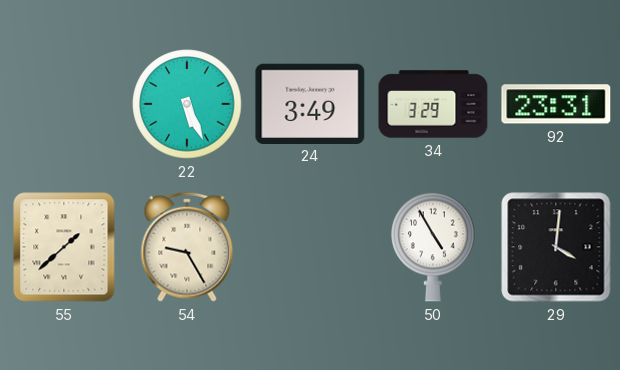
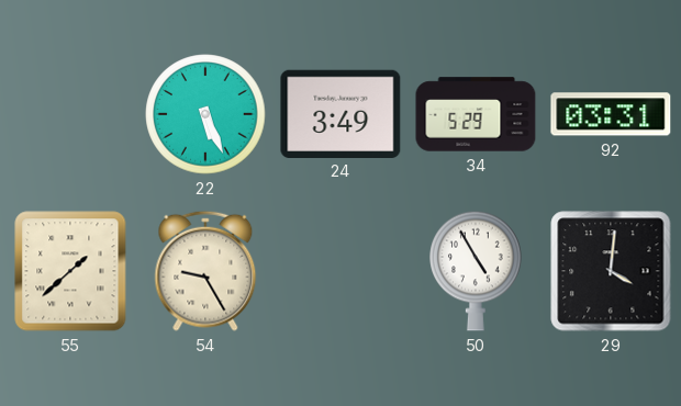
34: 3:29 -> 5:29 (476, 114)
92: 23:31 -> 03:31 (611, 114)
